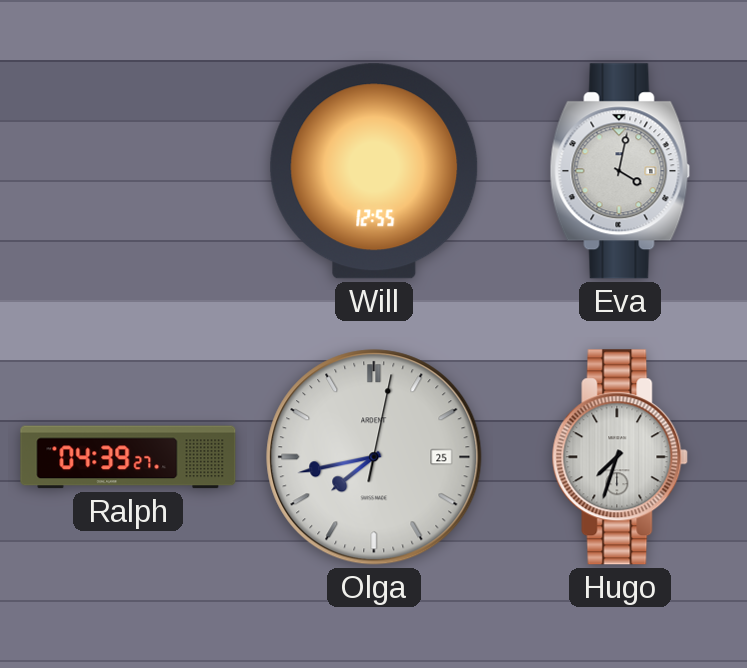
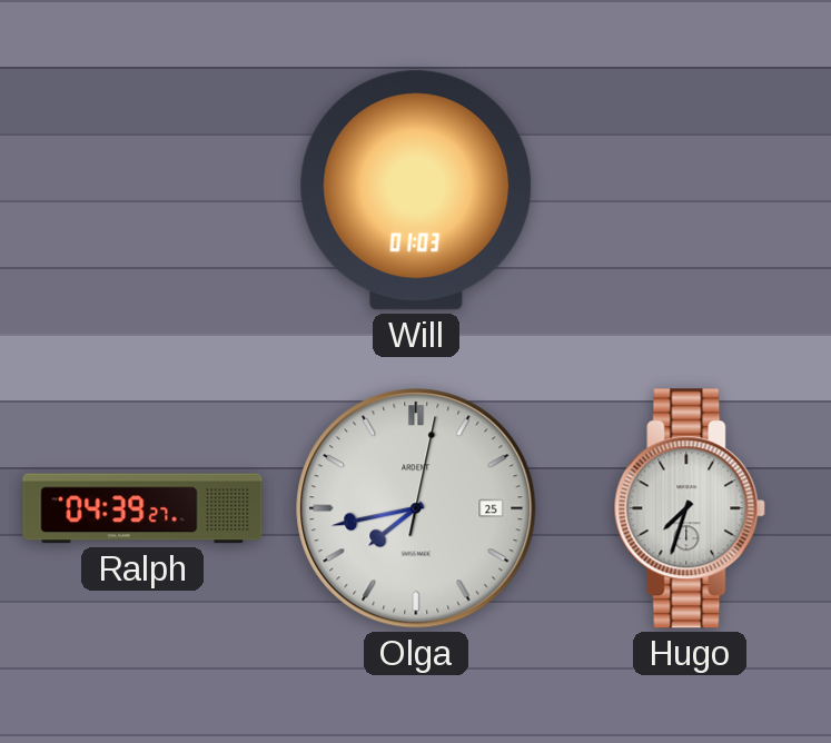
Will: 12:55 -> 01:03 (416, 190)
Eva: 4:02 -> none (620, 171)
